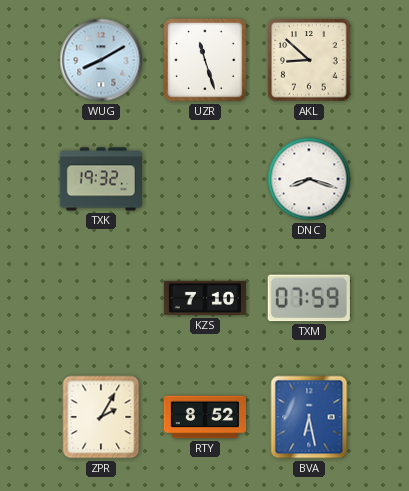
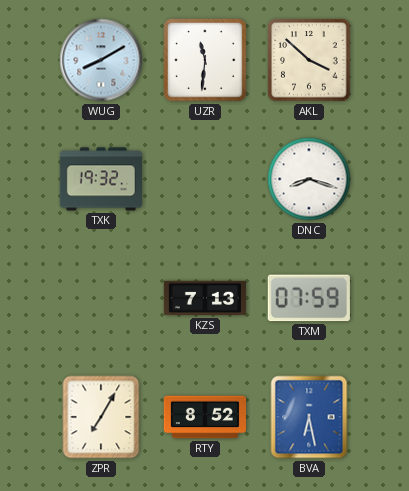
UZR: 11:27 -> 11:31 (205, 60)
AKL: 8:52 -> 3:52 (309, 60)
KZS: 7:10 -> 7:13 (204, 298)
ZPR: 2:05 -> 7:05 (101, 417)
